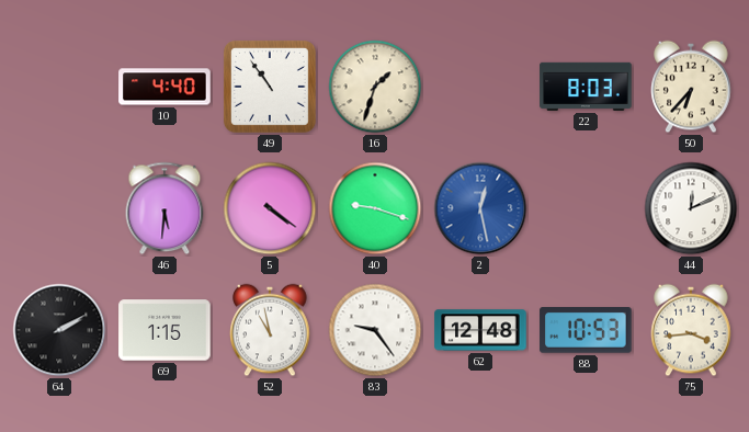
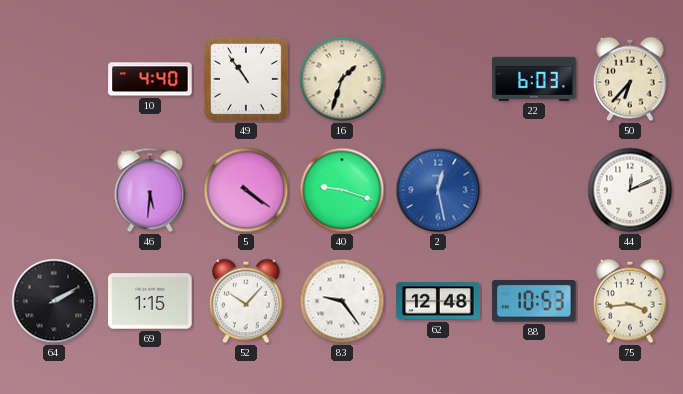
22: 8:03 -> 6:03 (534, 79)
52: 10:58 -> 10:07 (246, 301)
